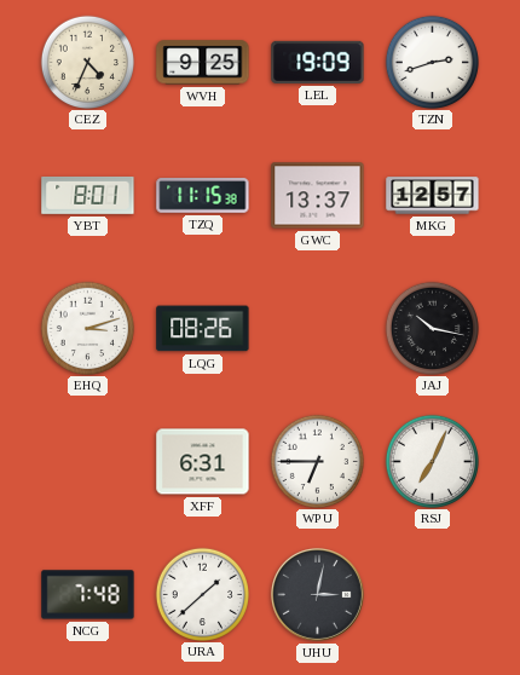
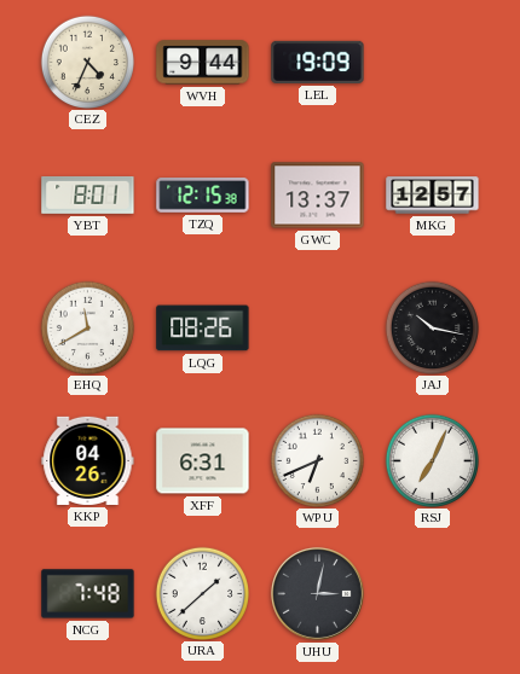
WVH: 9:25 -> 9:44 (203, 63)
TZN: 2:42 -> none (432, 62)
TZQ: 11:15 -> 12:15 (203, 196)
EHQ: 3:12 -> 11:40 (87, 327)
KKP: none -> 04:26 (88, 460)
WPU: 6:45 -> 6:41 (317, 460)
